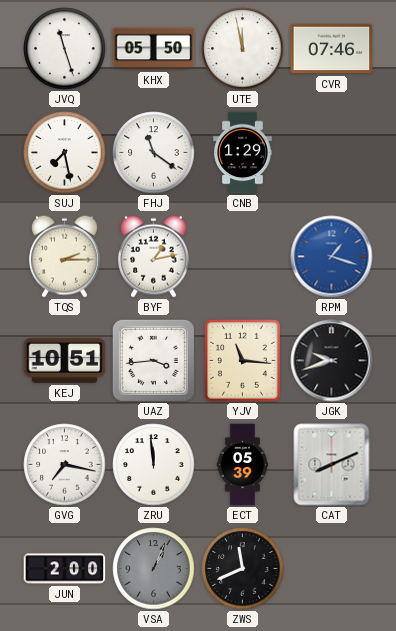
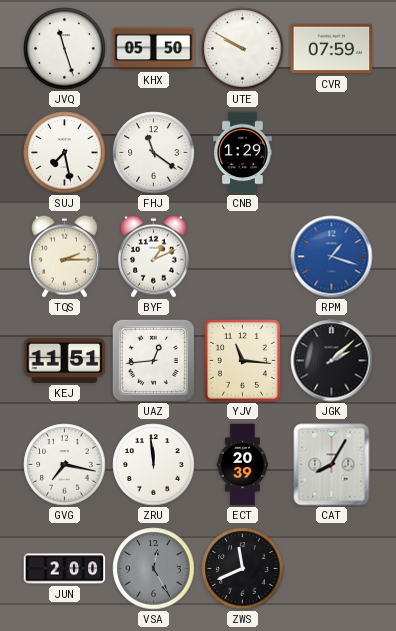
UTE: 11:58 -> 9:50 (243, 49)
CVR: 07:46 -> 07:59 (332, 49)
BYF: 1:13 -> 1:11 (154, 256)
KEJ: 10:51 -> 11:51 (65, 360)
UAZ: 3:44 -> 12:44 (153, 360)
JGK: 9:42 -> 2:08 (332, 361)
ECT: 05:39 -> 20:39 (243, 465)
CAT: 8:11 -> 8:05 (332, 465)
VSA: 1:04 -> 12:25 (154, 569)
